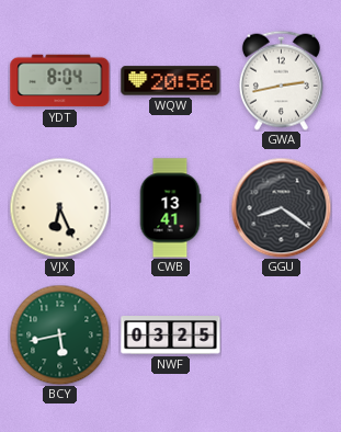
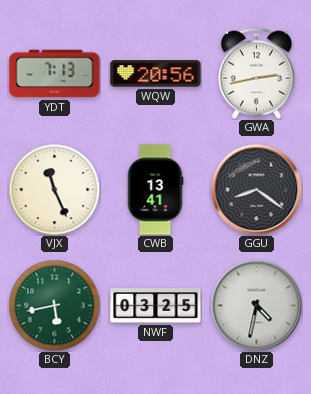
YDT: 8:04 -> 7:13 (55, 74)
VJX: 6:26 -> 11:26 (54, 189)
DNZ: none -> 4:32 (256, 305)
